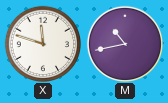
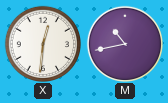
X: 11:48 -> 12:31 (42, 43)
